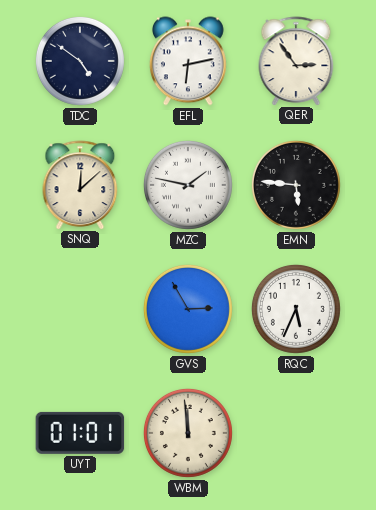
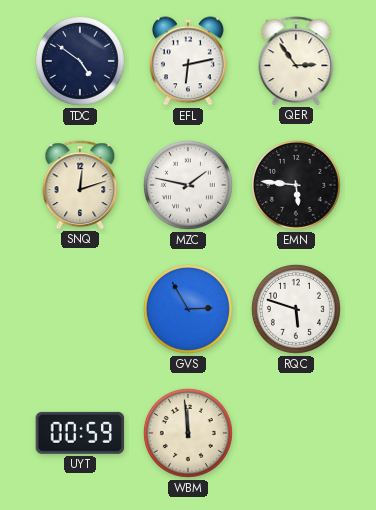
SNQ: 12:08 -> 12:12 (80, 185)
RQC: 5:34 -> 5:48 (296, 309)
UYT: 01:01 -> 00:59 (80, 433)
